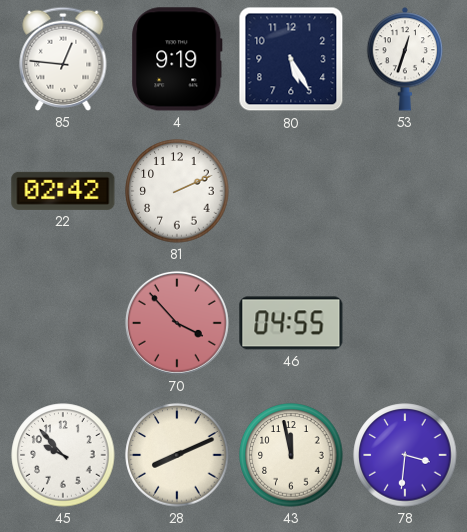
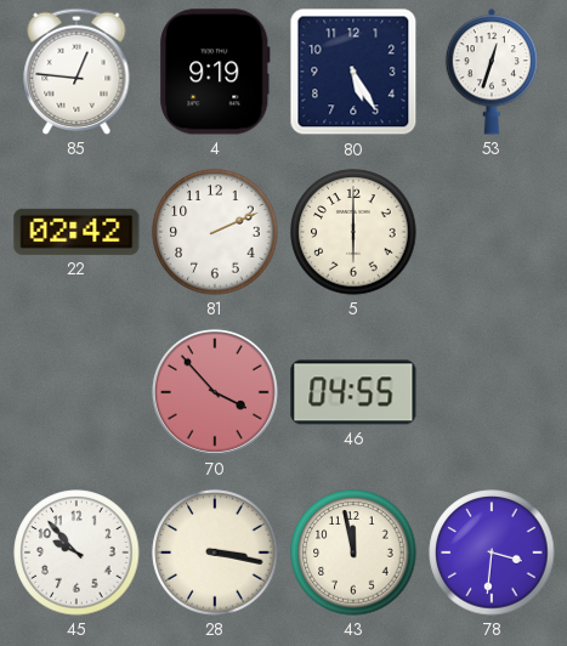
5: none -> 6:00 (353, 232)
28: 8:11 -> 3:17 (215, 552)
